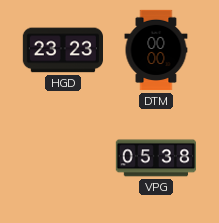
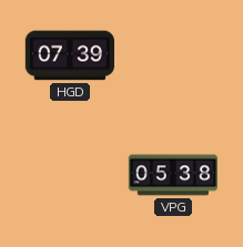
HGD: 23:23 -> 07:39 (69, 55)
DTM: 00:00 -> none (156, 50)
